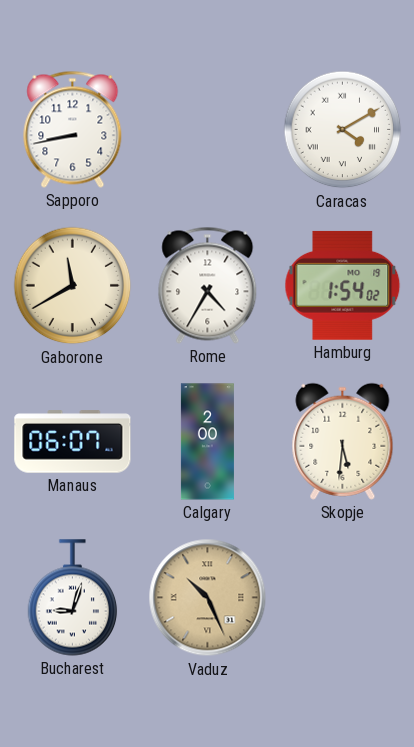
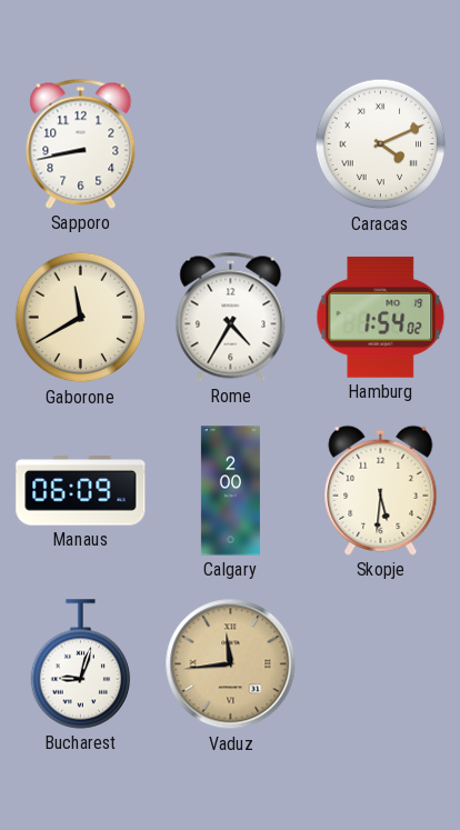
Caracas: 4:10 -> 4:11 (381, 144)
Manaus: 06:07 -> 06:09 (81, 491)
Vaduz: 10:26 -> 11:44 (231, 664)
